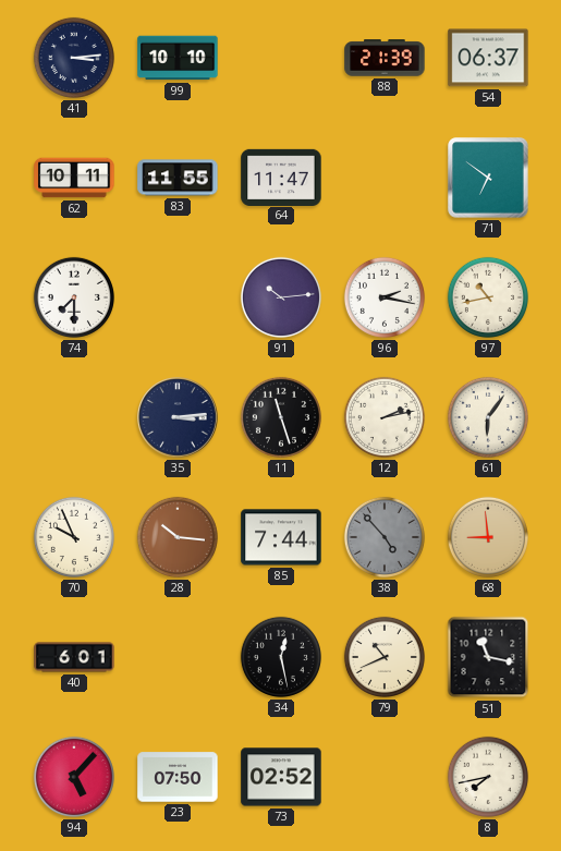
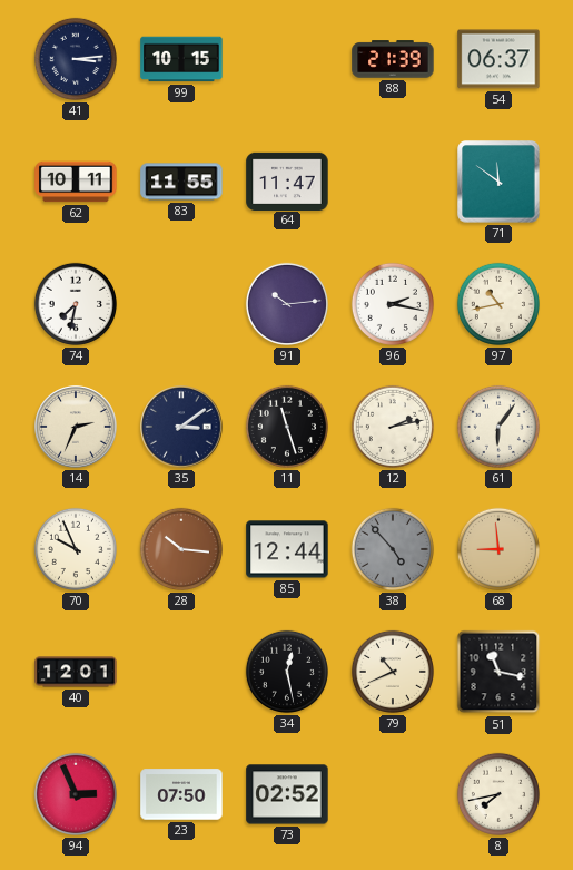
99: 10:10 -> 10:15 (181, 59)
71: 6:51 -> 11:51 (498, 182)
74: 7:30 -> 7:32 (76, 304)
14: none -> 2:34 (76, 427)
35: 3:14 -> 3:09 (181, 427)
85: 7:44 -> 12:44 (287, 549)
40: 6:01 -> 12:01 (76, 672)
94: 5:07 -> 2:56 (76, 794)
